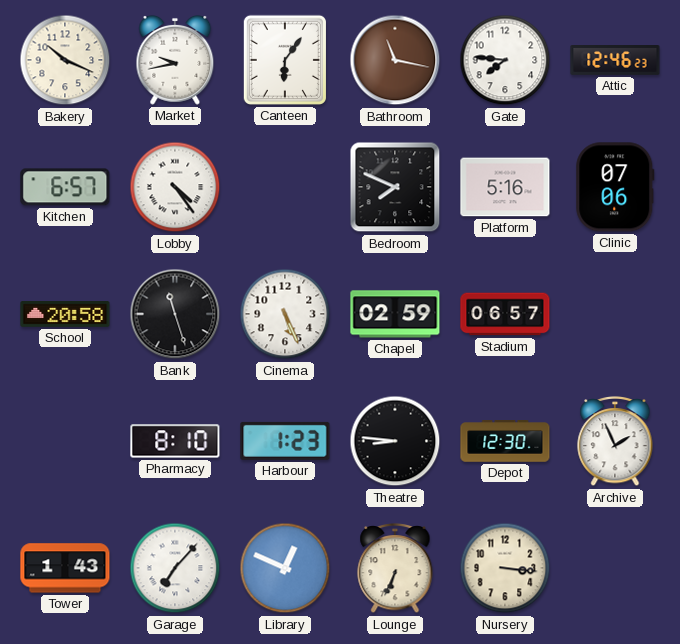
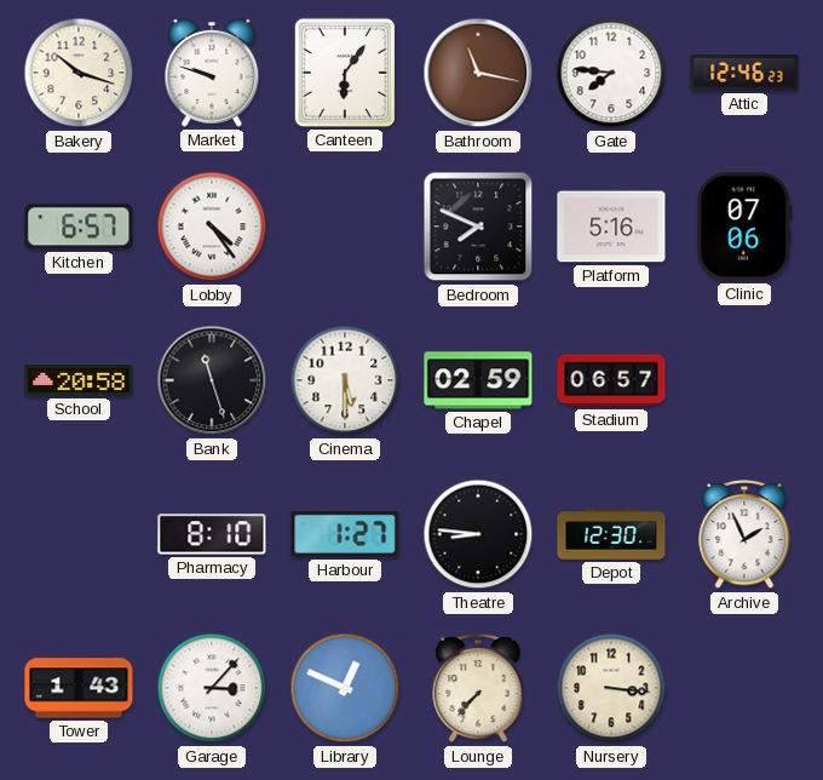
Bakery: 10:19 -> 10:18 (79, 73)
Market: 9:43 -> 9:48 (212, 73)
Cinema: 5:26 -> 5:30 (345, 380)
Harbour: 1:23 -> 1:27 (345, 534)
Garage: 7:07 -> 3:07 (212, 688)
Lounge: 6:34 -> 7:37 (478, 688)
